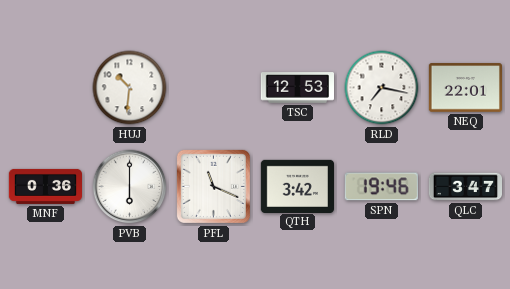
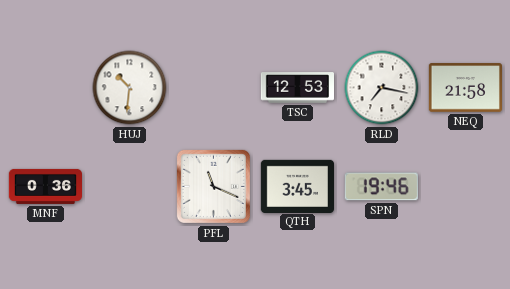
NEQ: 22:01 -> 21:58 (465, 88)
PVB: 6:00 -> none (130, 187)
QTH: 3:42 -> 3:45 (297, 186)
QLC: 3:47 -> none (465, 187)
